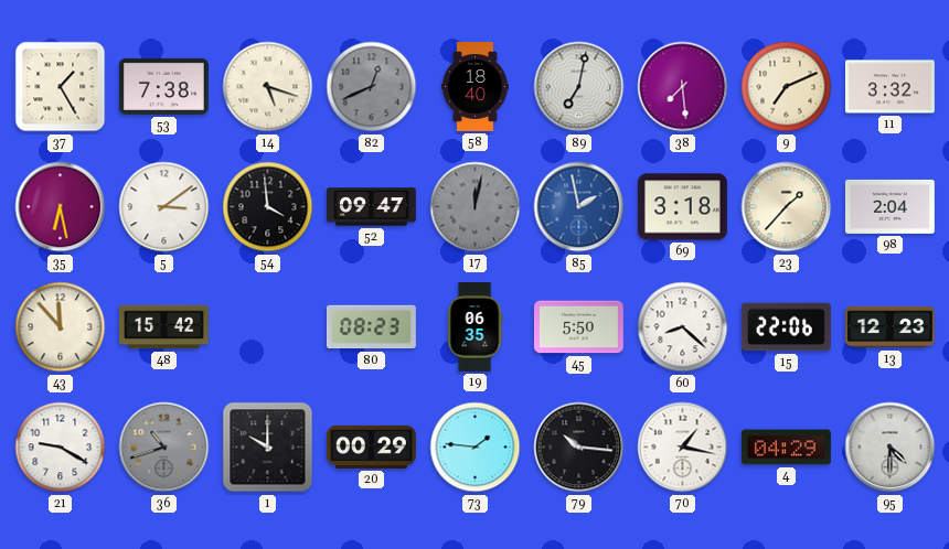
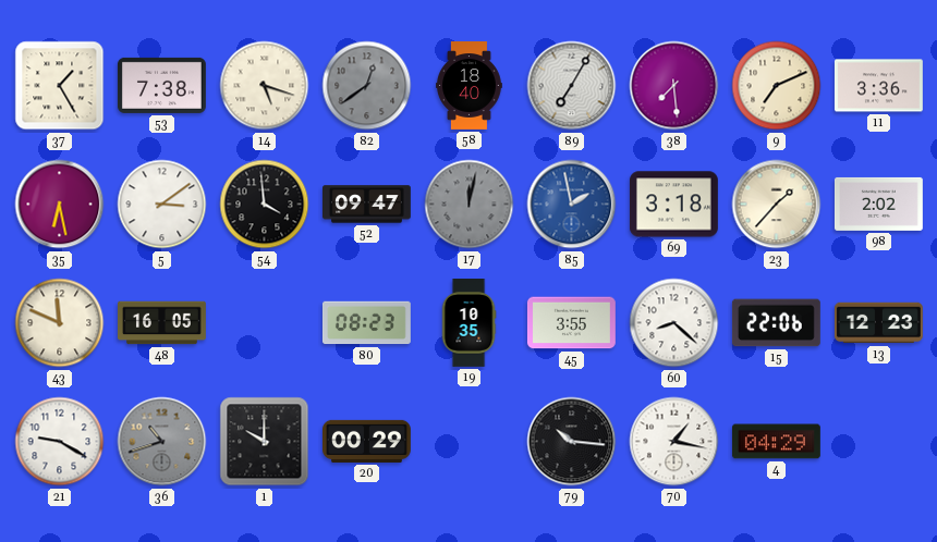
82: 12:41 -> 12:39 (367, 86)
89: 7:02 -> 7:05 (572, 86)
11: 3:32 -> 3:36 (878, 86)
98: 2:04 -> 2:02 (878, 204)
43: 11:53 -> 11:49 (60, 323)
48: 15:42 -> 16:05 (162, 323)
19: 06:35 -> 10:35 (468, 323)
45: 5:50 -> 3:55 (571, 323)
73: 1:46 -> none (476, 448)
95: 4:30 -> none (891, 448)
